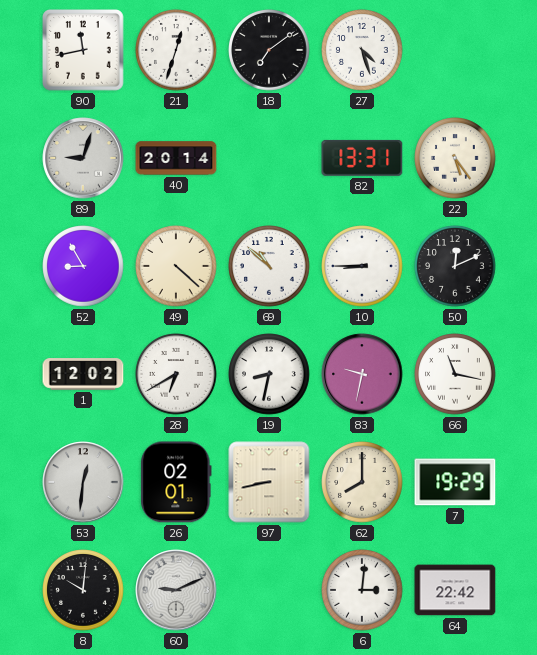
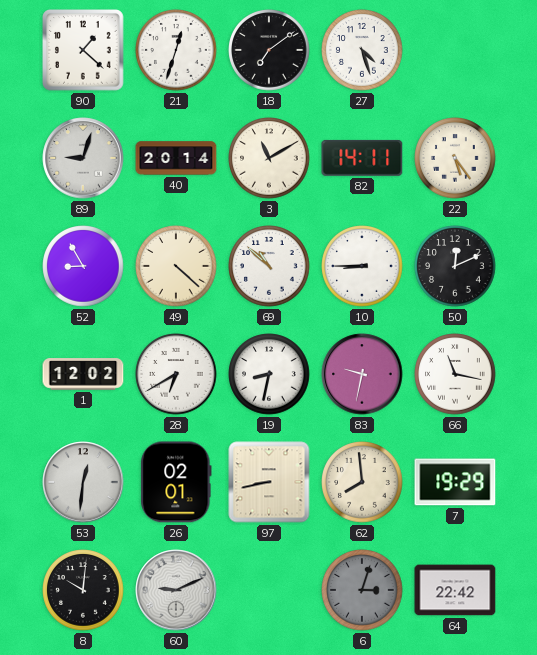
90: 11:43 -> 1:22 (83, 50)
3: none -> 11:10 (269, 158)
82: 13:31 -> 14:11 (362, 158)
62: 8:00 -> 7:59 (362, 482)
6: 3:01 -> 3:03 (362, 590)
6 dial: white -> grey (362, 590)
